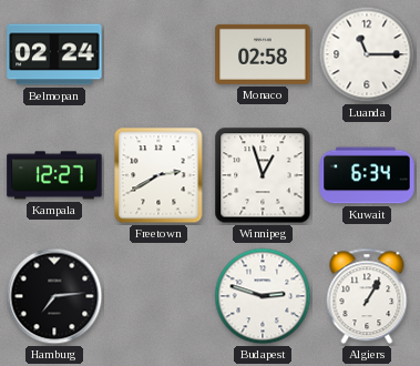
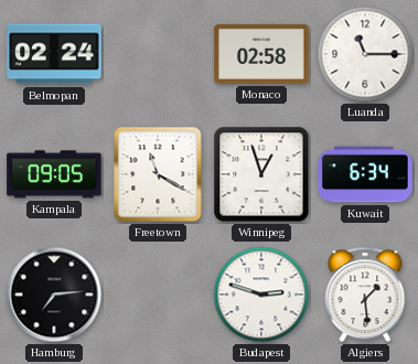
Kampala: 12:27 -> 09:05 (54, 174)
Freetown: 2:40 -> 11:20 (158, 174)
Algiers: 1:05 -> 1:29 (365, 295)
